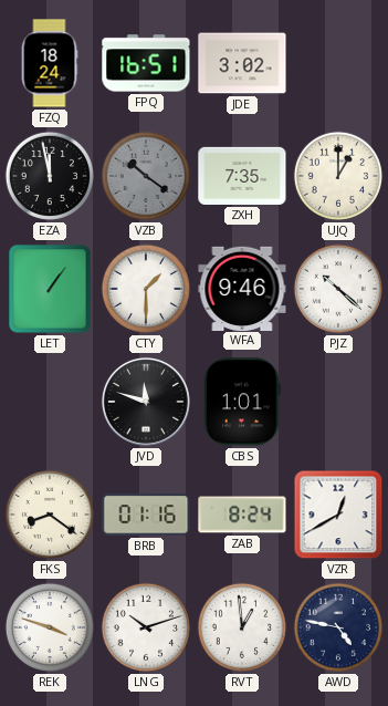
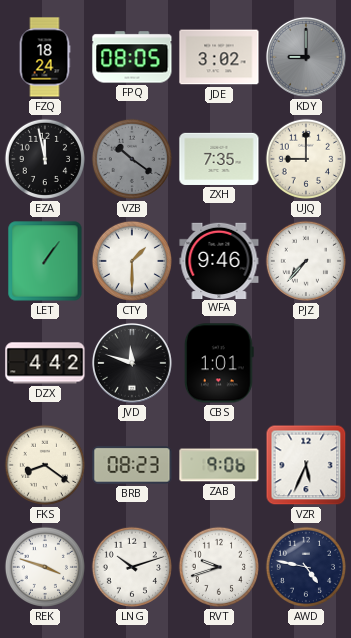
FPQ: 16:51 -> 08:05 (132, 57)
KDY: none -> 9:00 (306, 57)
UJQ: 1:00 -> 9:00 (306, 159)
PJZ: 10:22 -> 7:37 (306, 261)
DZX: none -> 4:42 (45, 363)
BRB: 01:16 -> 08:23 (132, 465)
ZAB: 8:24 -> 9:06 (219, 465)
VZR: 12:40 -> 5:34 (306, 465)
RVT: 12:59 -> 9:42 (219, 567)
